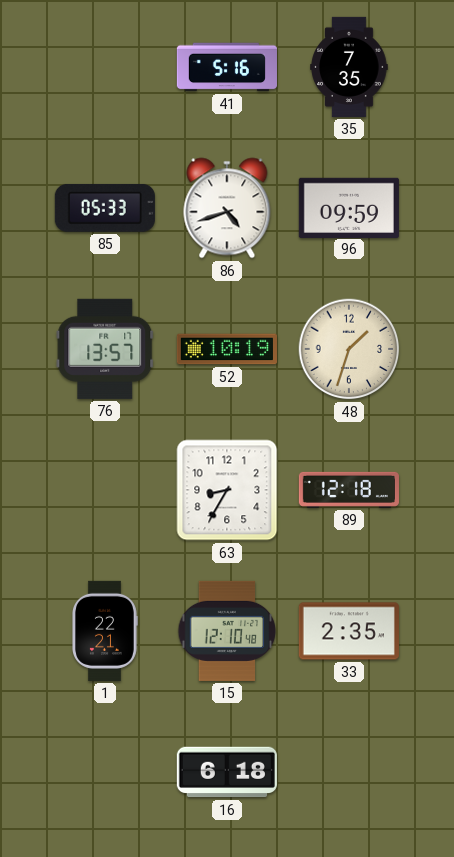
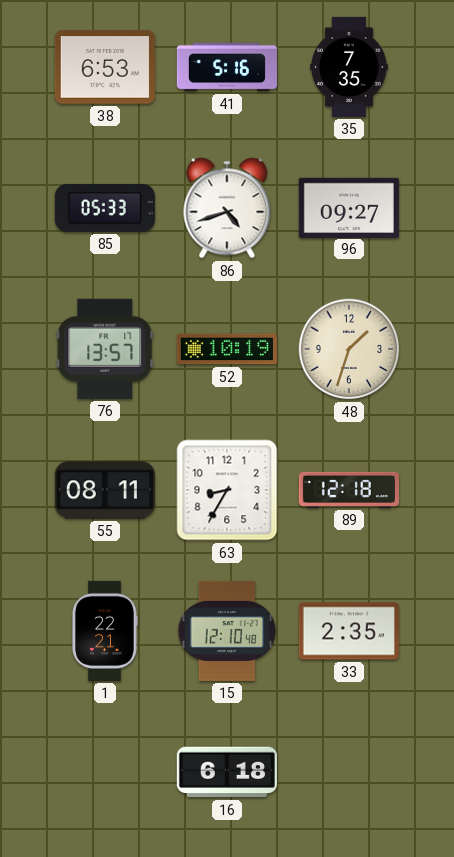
38: none -> 6:53 (105, 67)
96: 09:59 -> 09:27 (349, 207)
55: none -> 08:11 (105, 490)
